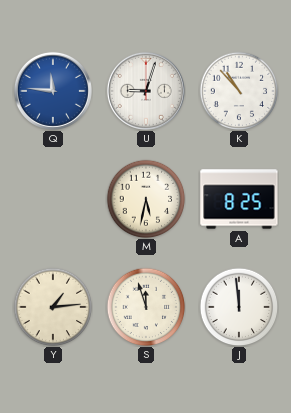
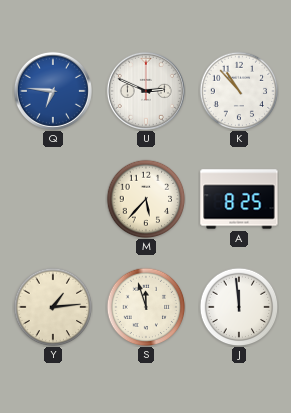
Q: 11:46 -> 6:46 (53, 91)
U: 9:03 -> 2:49 (146, 91)
M: 5:32 -> 5:37 (146, 199)
